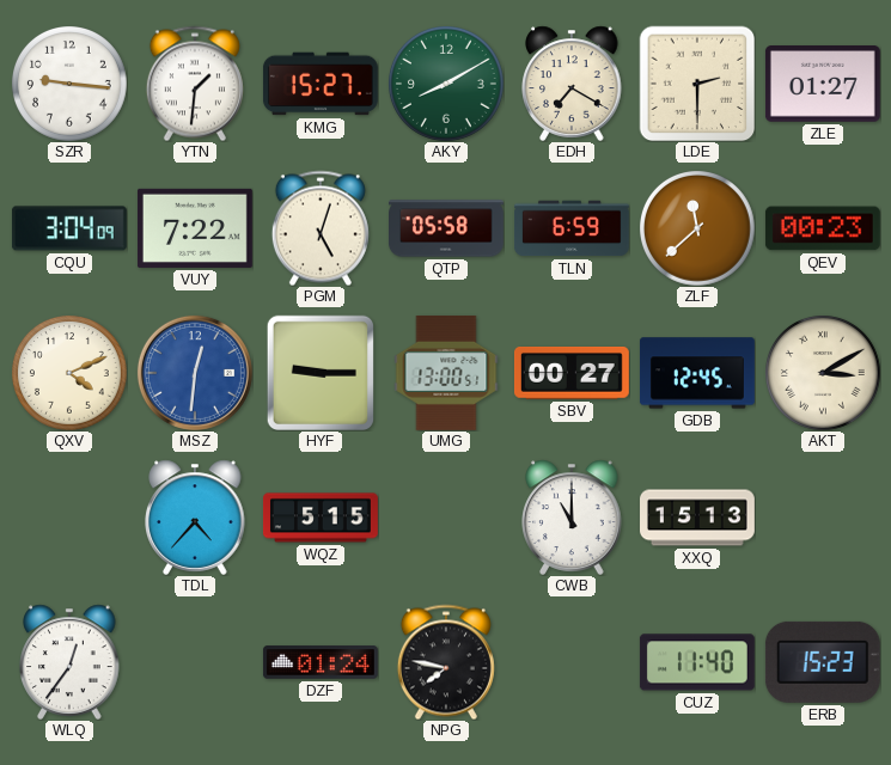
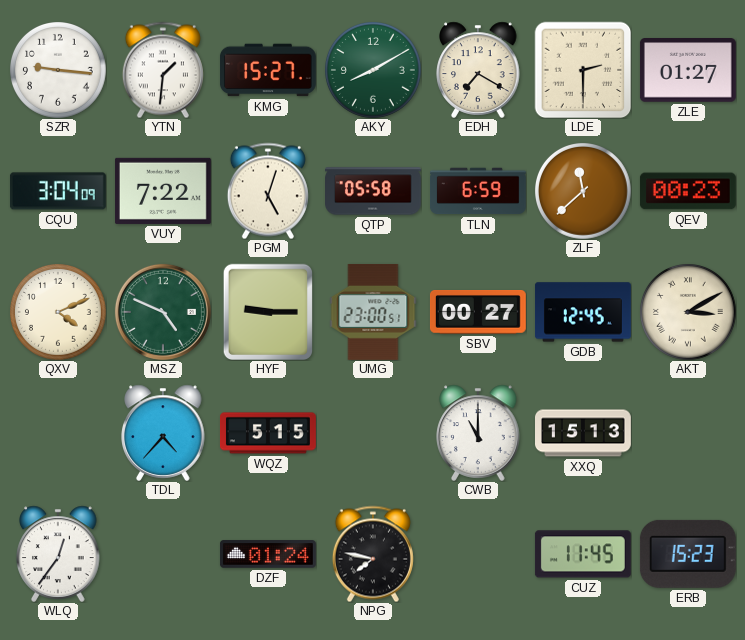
MSZ: 12:31 -> 4:49 (163, 312)
MSZ dial: blue -> green (163, 312)
UMG: 13:00 -> 23:00 (373, 312)
CUZ: 11:40 -> 11:45 (583, 554)
